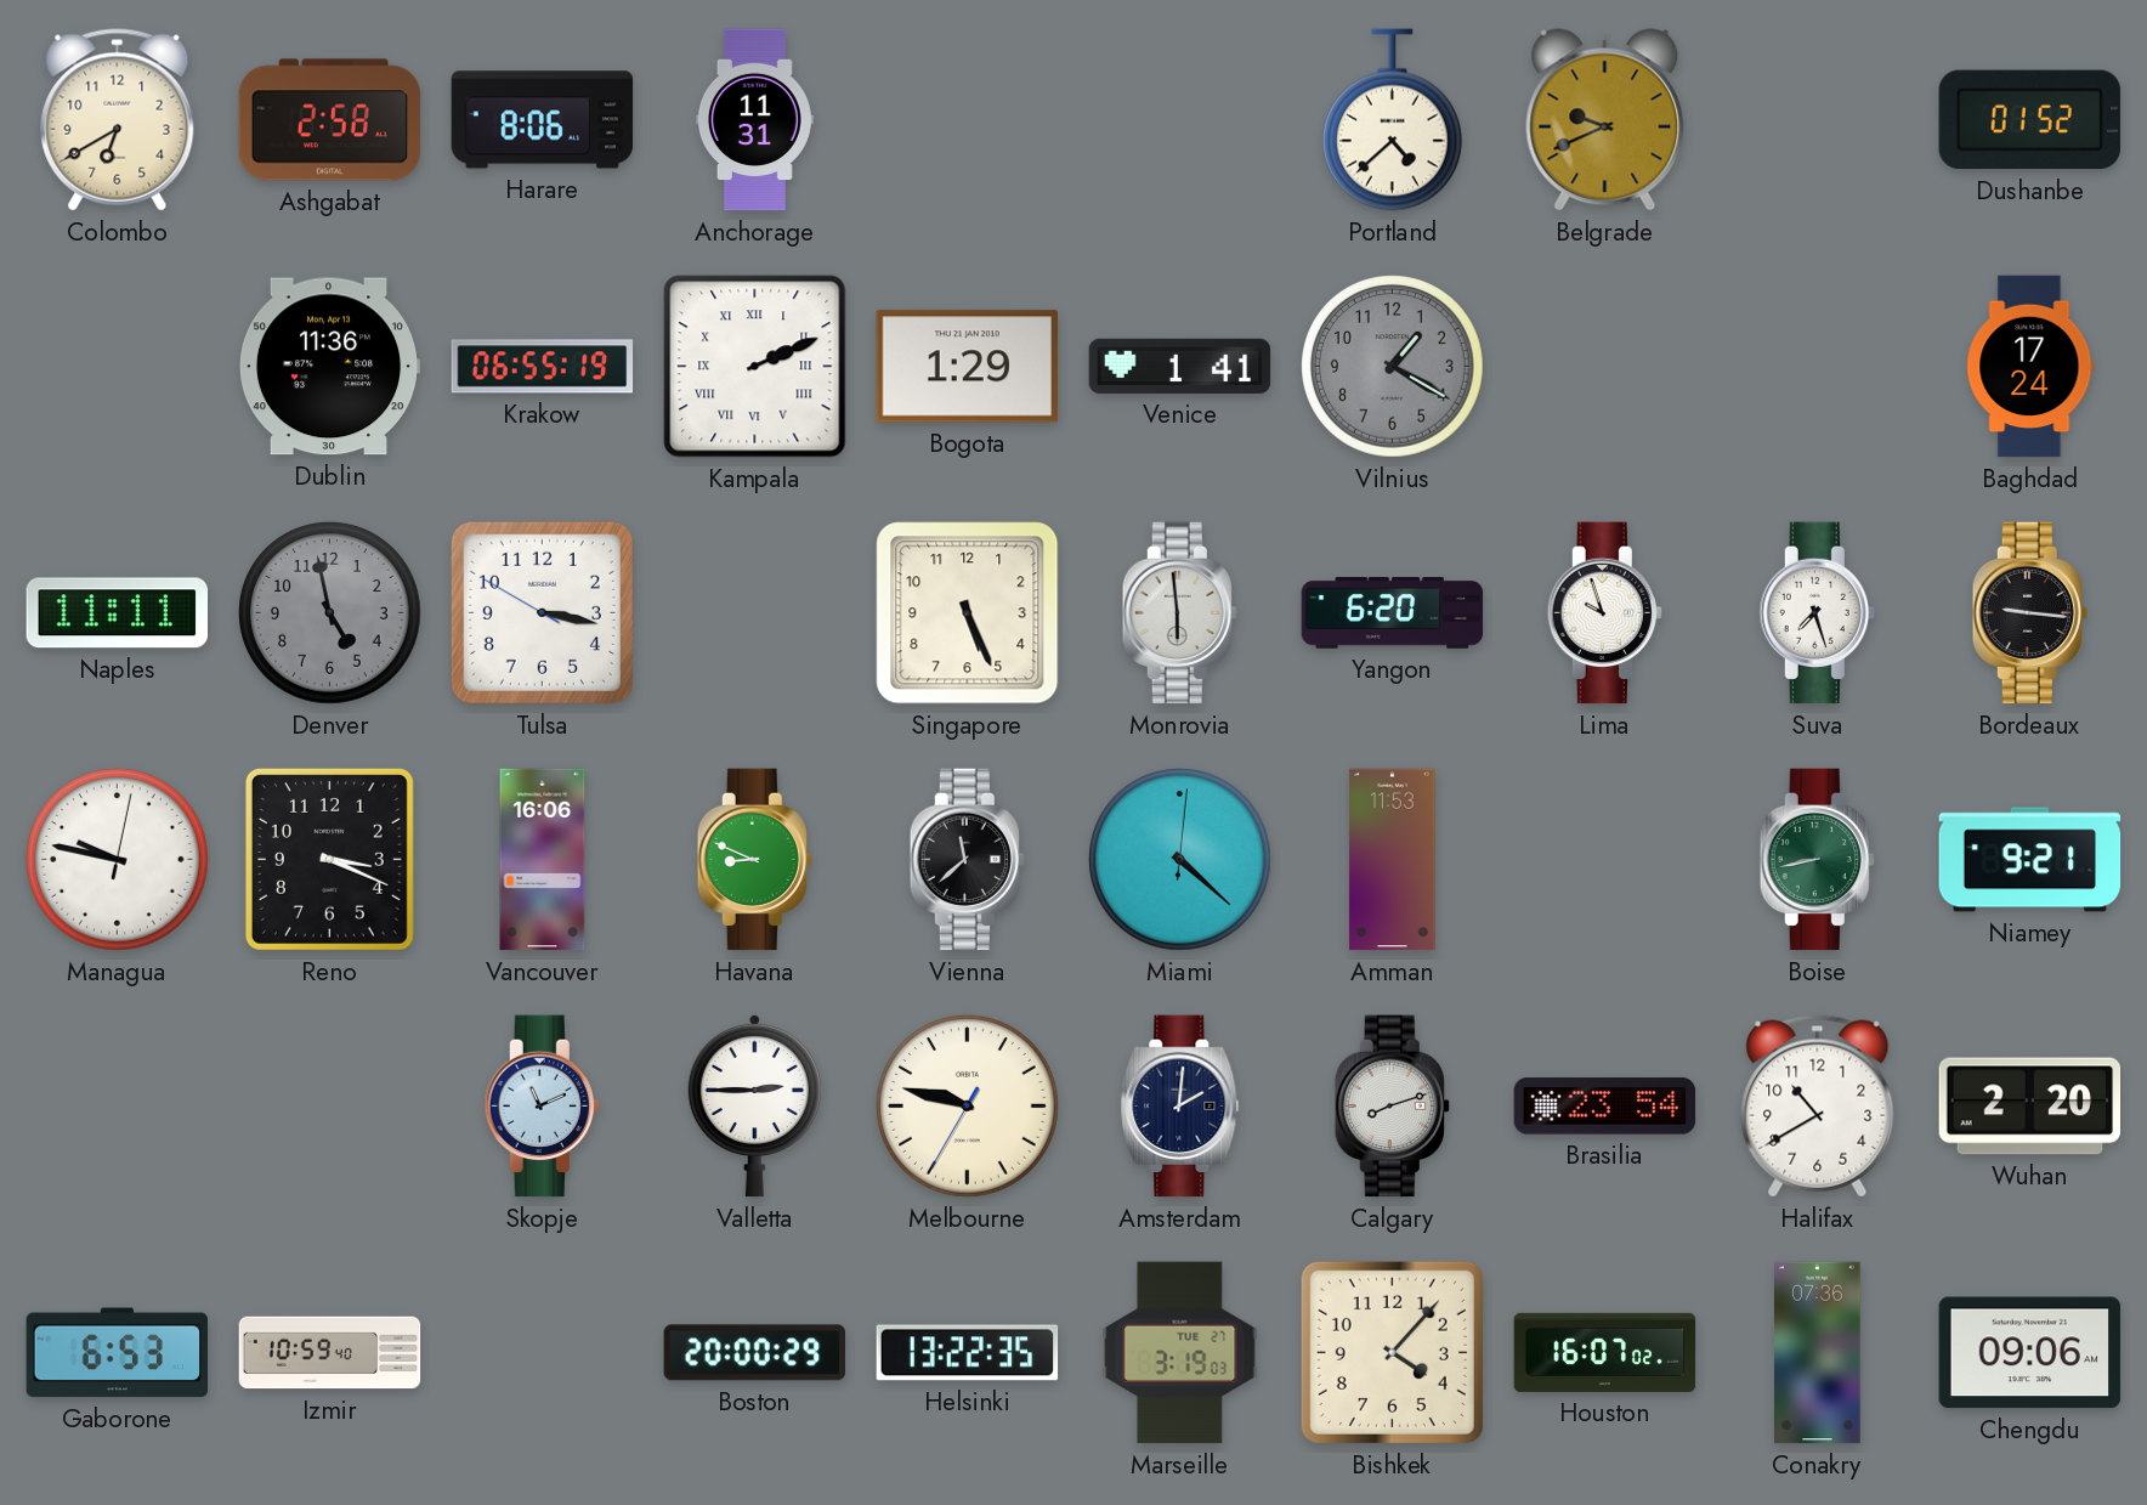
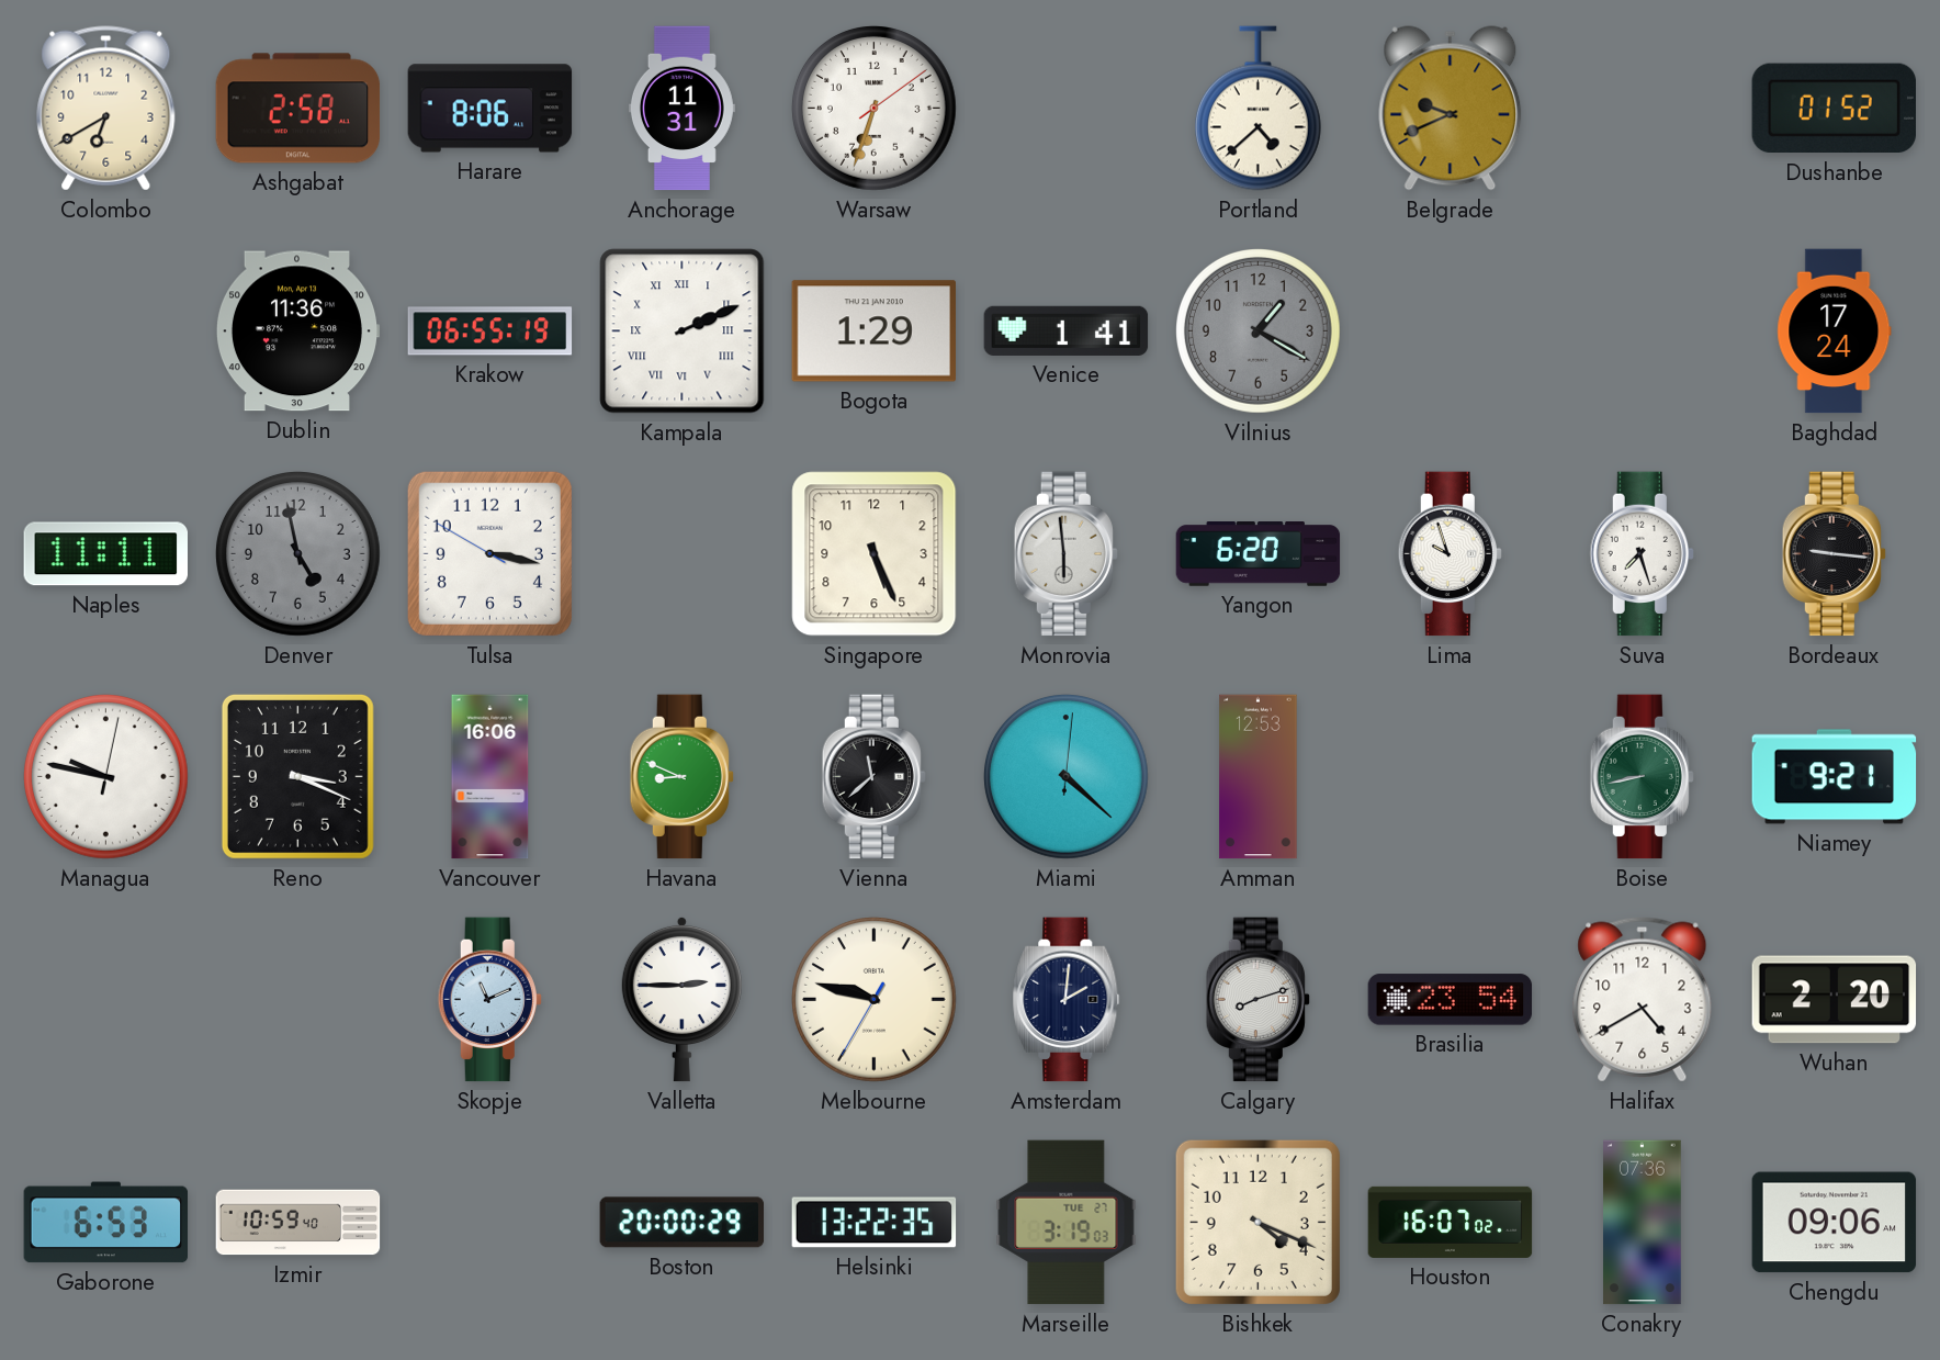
Warsaw: none -> 6:33 (875, 109)
Amman: 11:53 -> 12:53 (1259, 777)
Halifax: 10:40 -> 4:40 (1643, 1000)
Bishkek: 4:07 -> 4:19 (1257, 1222)
